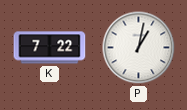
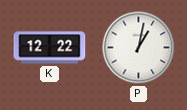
K: 7:22 -> 12:22 (50, 48)
